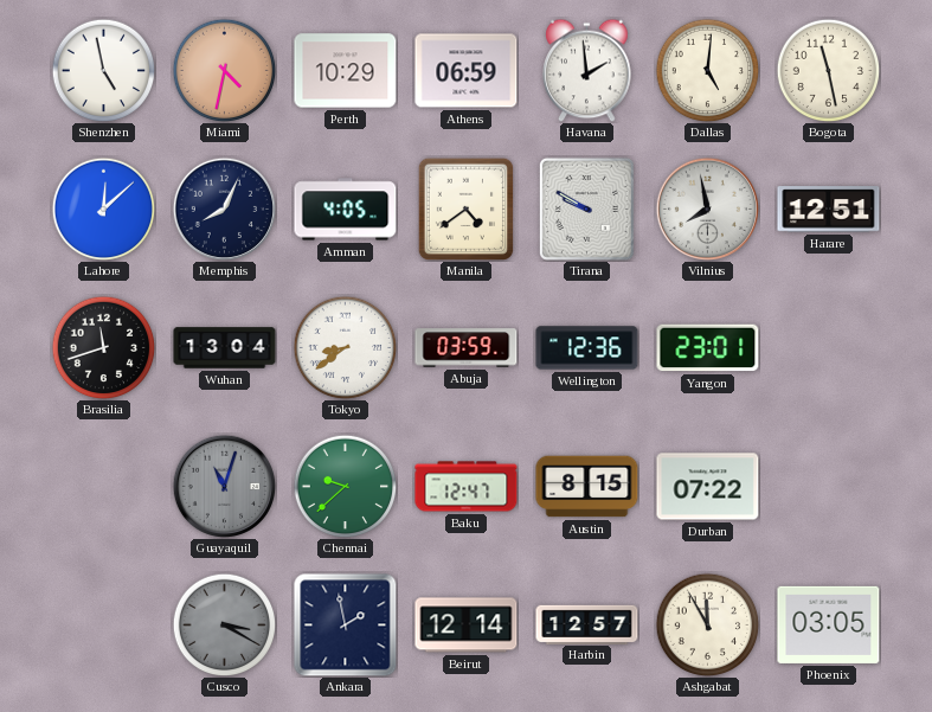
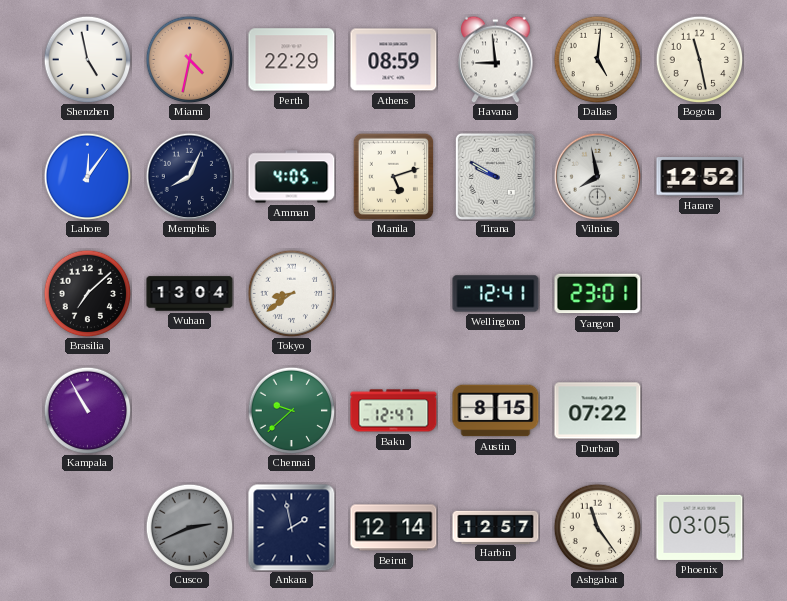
Perth: 10:29 -> 22:29 (292, 60)
Athens: 06:59 -> 08:59 (394, 60)
Havana: 1:59 -> 8:59 (496, 59)
Lahore: 12:08 -> 12:06 (87, 176)
Manila: 4:39 -> 5:12 (393, 176)
Harare: 12:51 -> 12:52 (700, 177)
Brasilia: 11:42 -> 7:08 (87, 293)
Abuja: 03:59 -> none (467, 348)
Wellington: 12:36 -> 12:41 (496, 294)
Kampala: none -> 10:55 (87, 410)
Guayaquil: 11:03 -> none (224, 486)
Cusco: 3:20 -> 2:41 (189, 527)
Ashgabat: 11:55 -> 11:24 (597, 527)
